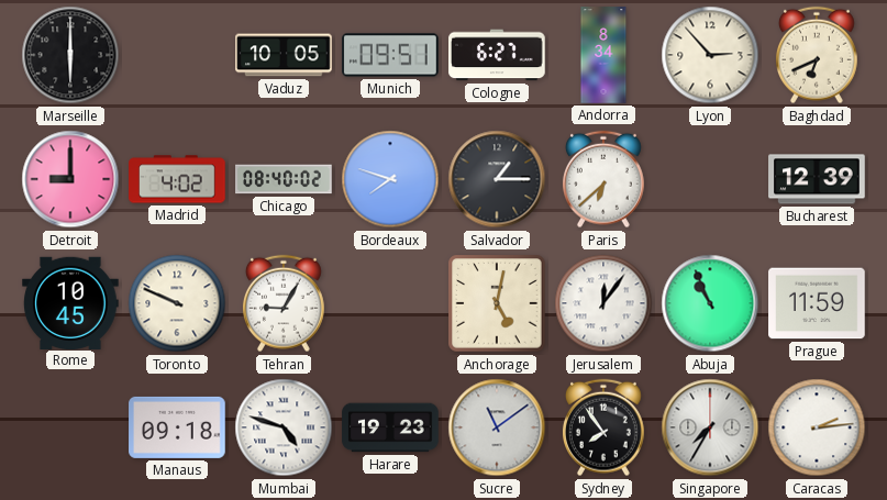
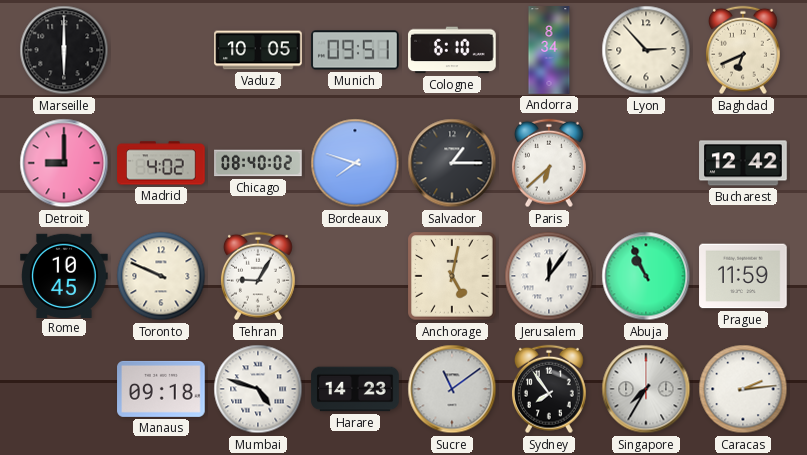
Cologne: 6:27 -> 6:10 (452, 50)
Bucharest: 12:39 -> 12:42 (743, 163)
Harare: 19:23 -> 14:23 (355, 389)
